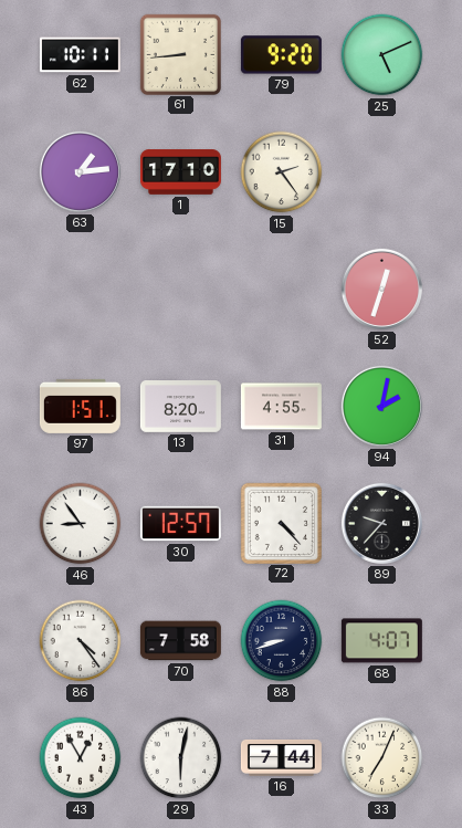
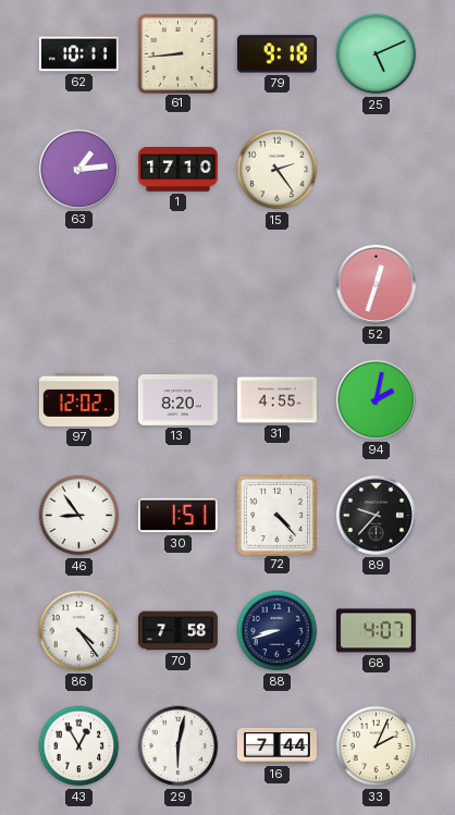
79: 9:20 -> 9:18 (276, 54)
97: 1:51 -> 12:02 (78, 399)
30: 12:57 -> 1:51 (177, 516)
33: 7:04 -> 2:04 (377, 746)
